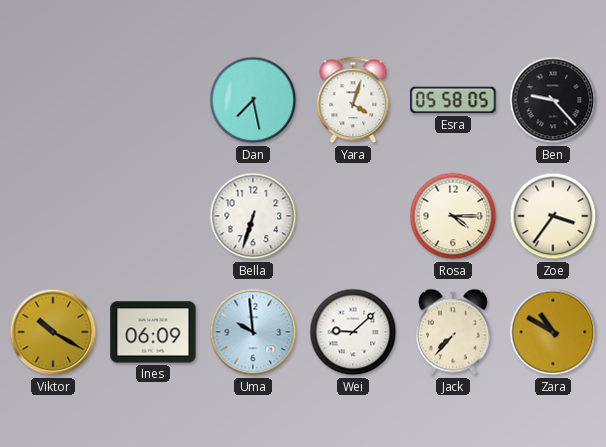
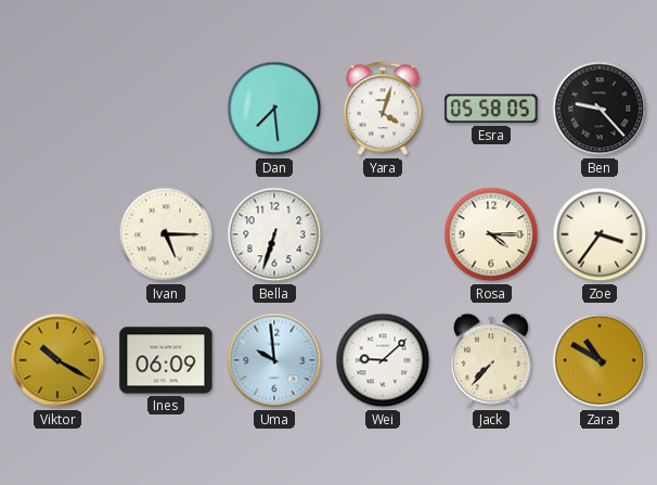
Dan: 7:28 -> 7:29 (274, 109)
Ivan: none -> 5:15 (166, 234)
